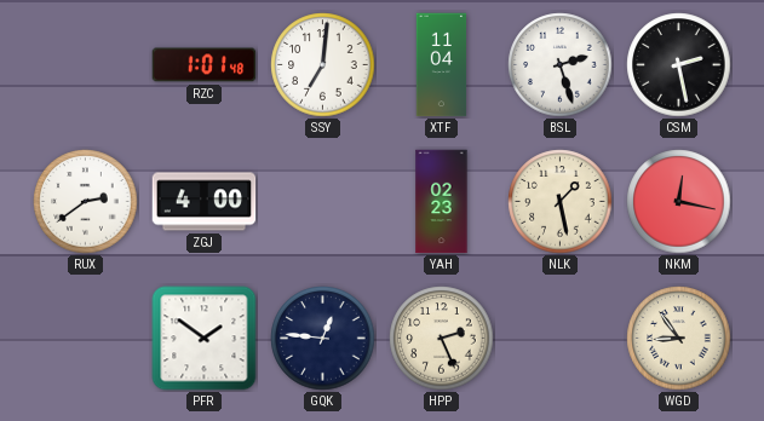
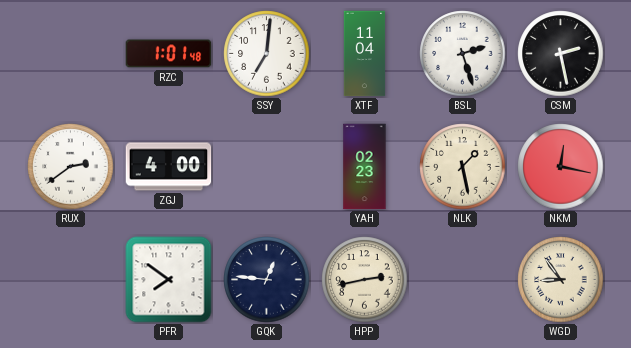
PFR: 1:51 -> 7:51 (169, 280)
HPP: 2:26 -> 2:43 (365, 280)
